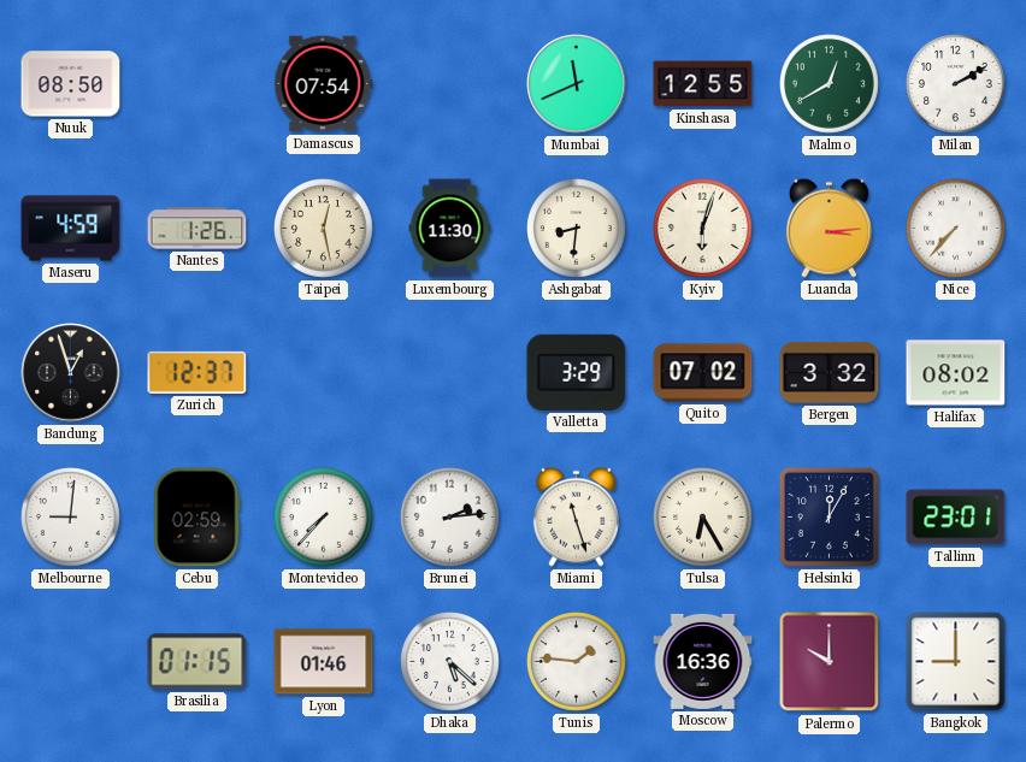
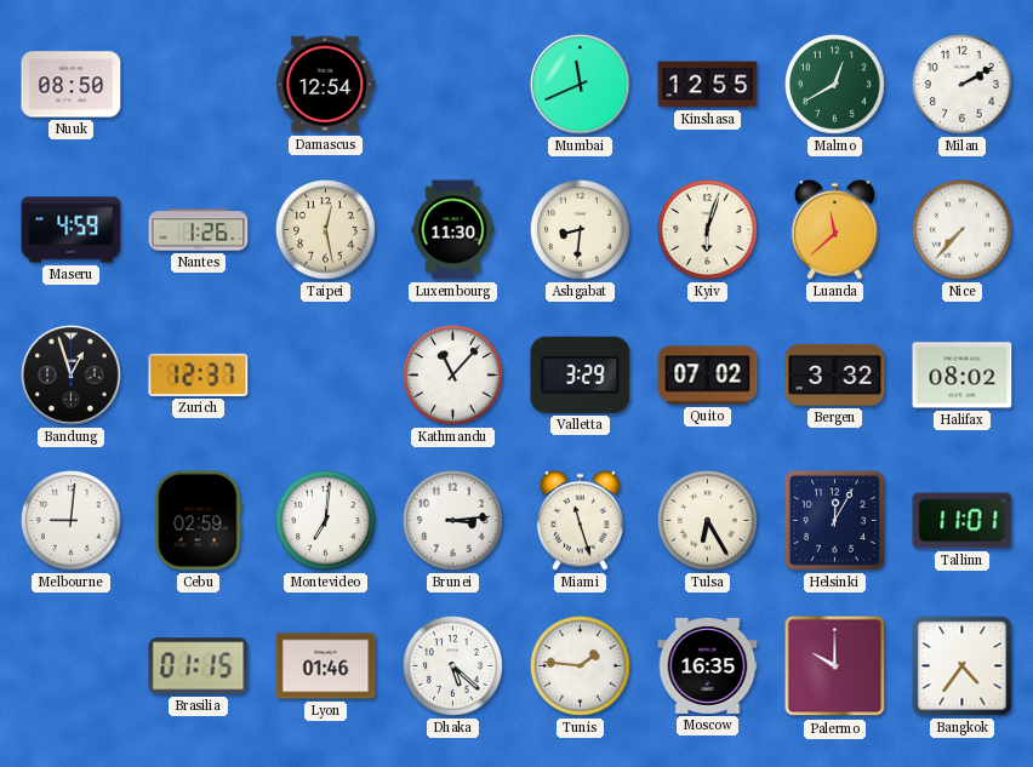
Damascus: 07:54 -> 12:54 (326, 85)
Luanda: 3:14 -> 11:38 (834, 229)
Kathmandu: none -> 11:07 (453, 376)
Montevideo: 7:37 -> 7:01 (326, 521)
Brunei: 2:14 -> 3:14 (453, 521)
Tallinn: 23:01 -> 11:01 (963, 521)
Moscow: 16:36 -> 16:35 (708, 665)
Bangkok: 9:00 -> 4:36 (963, 666)
